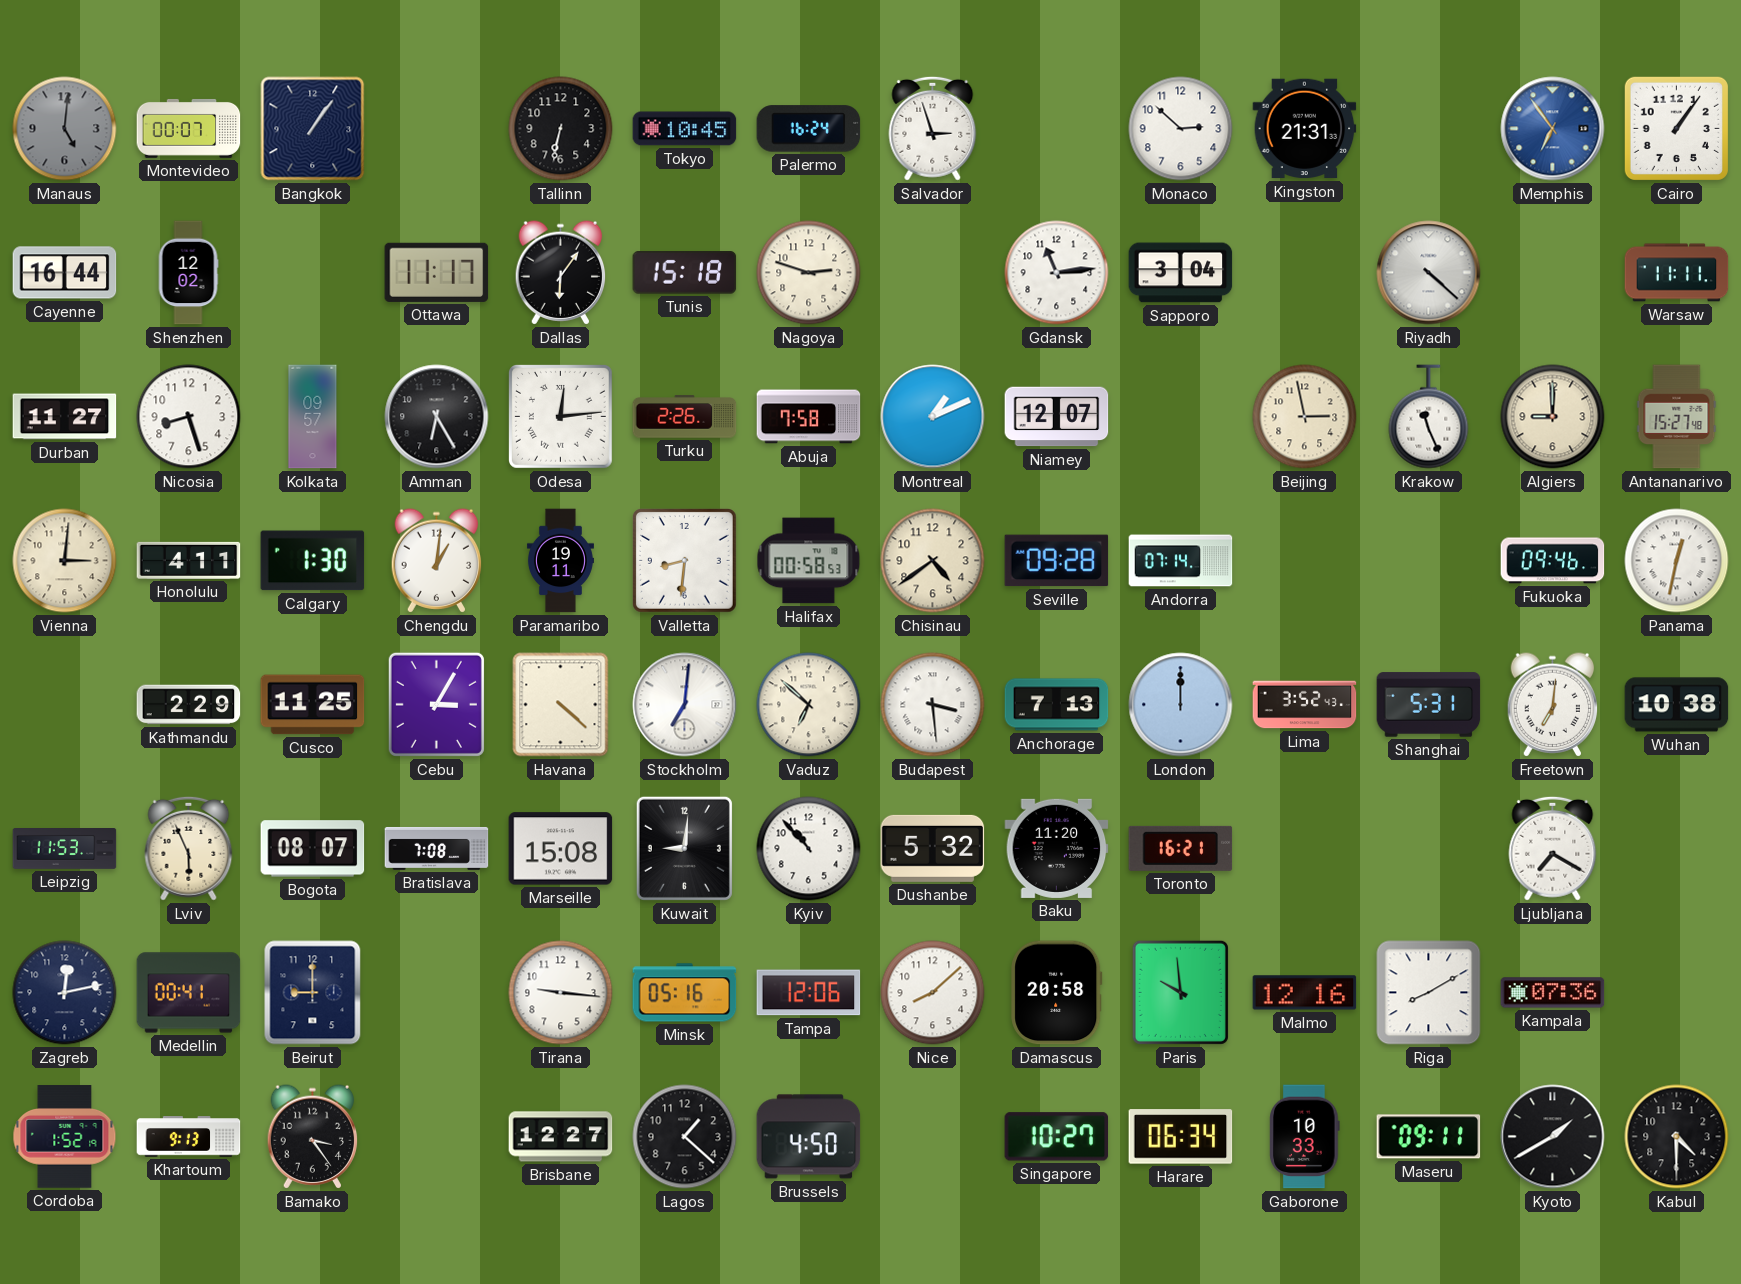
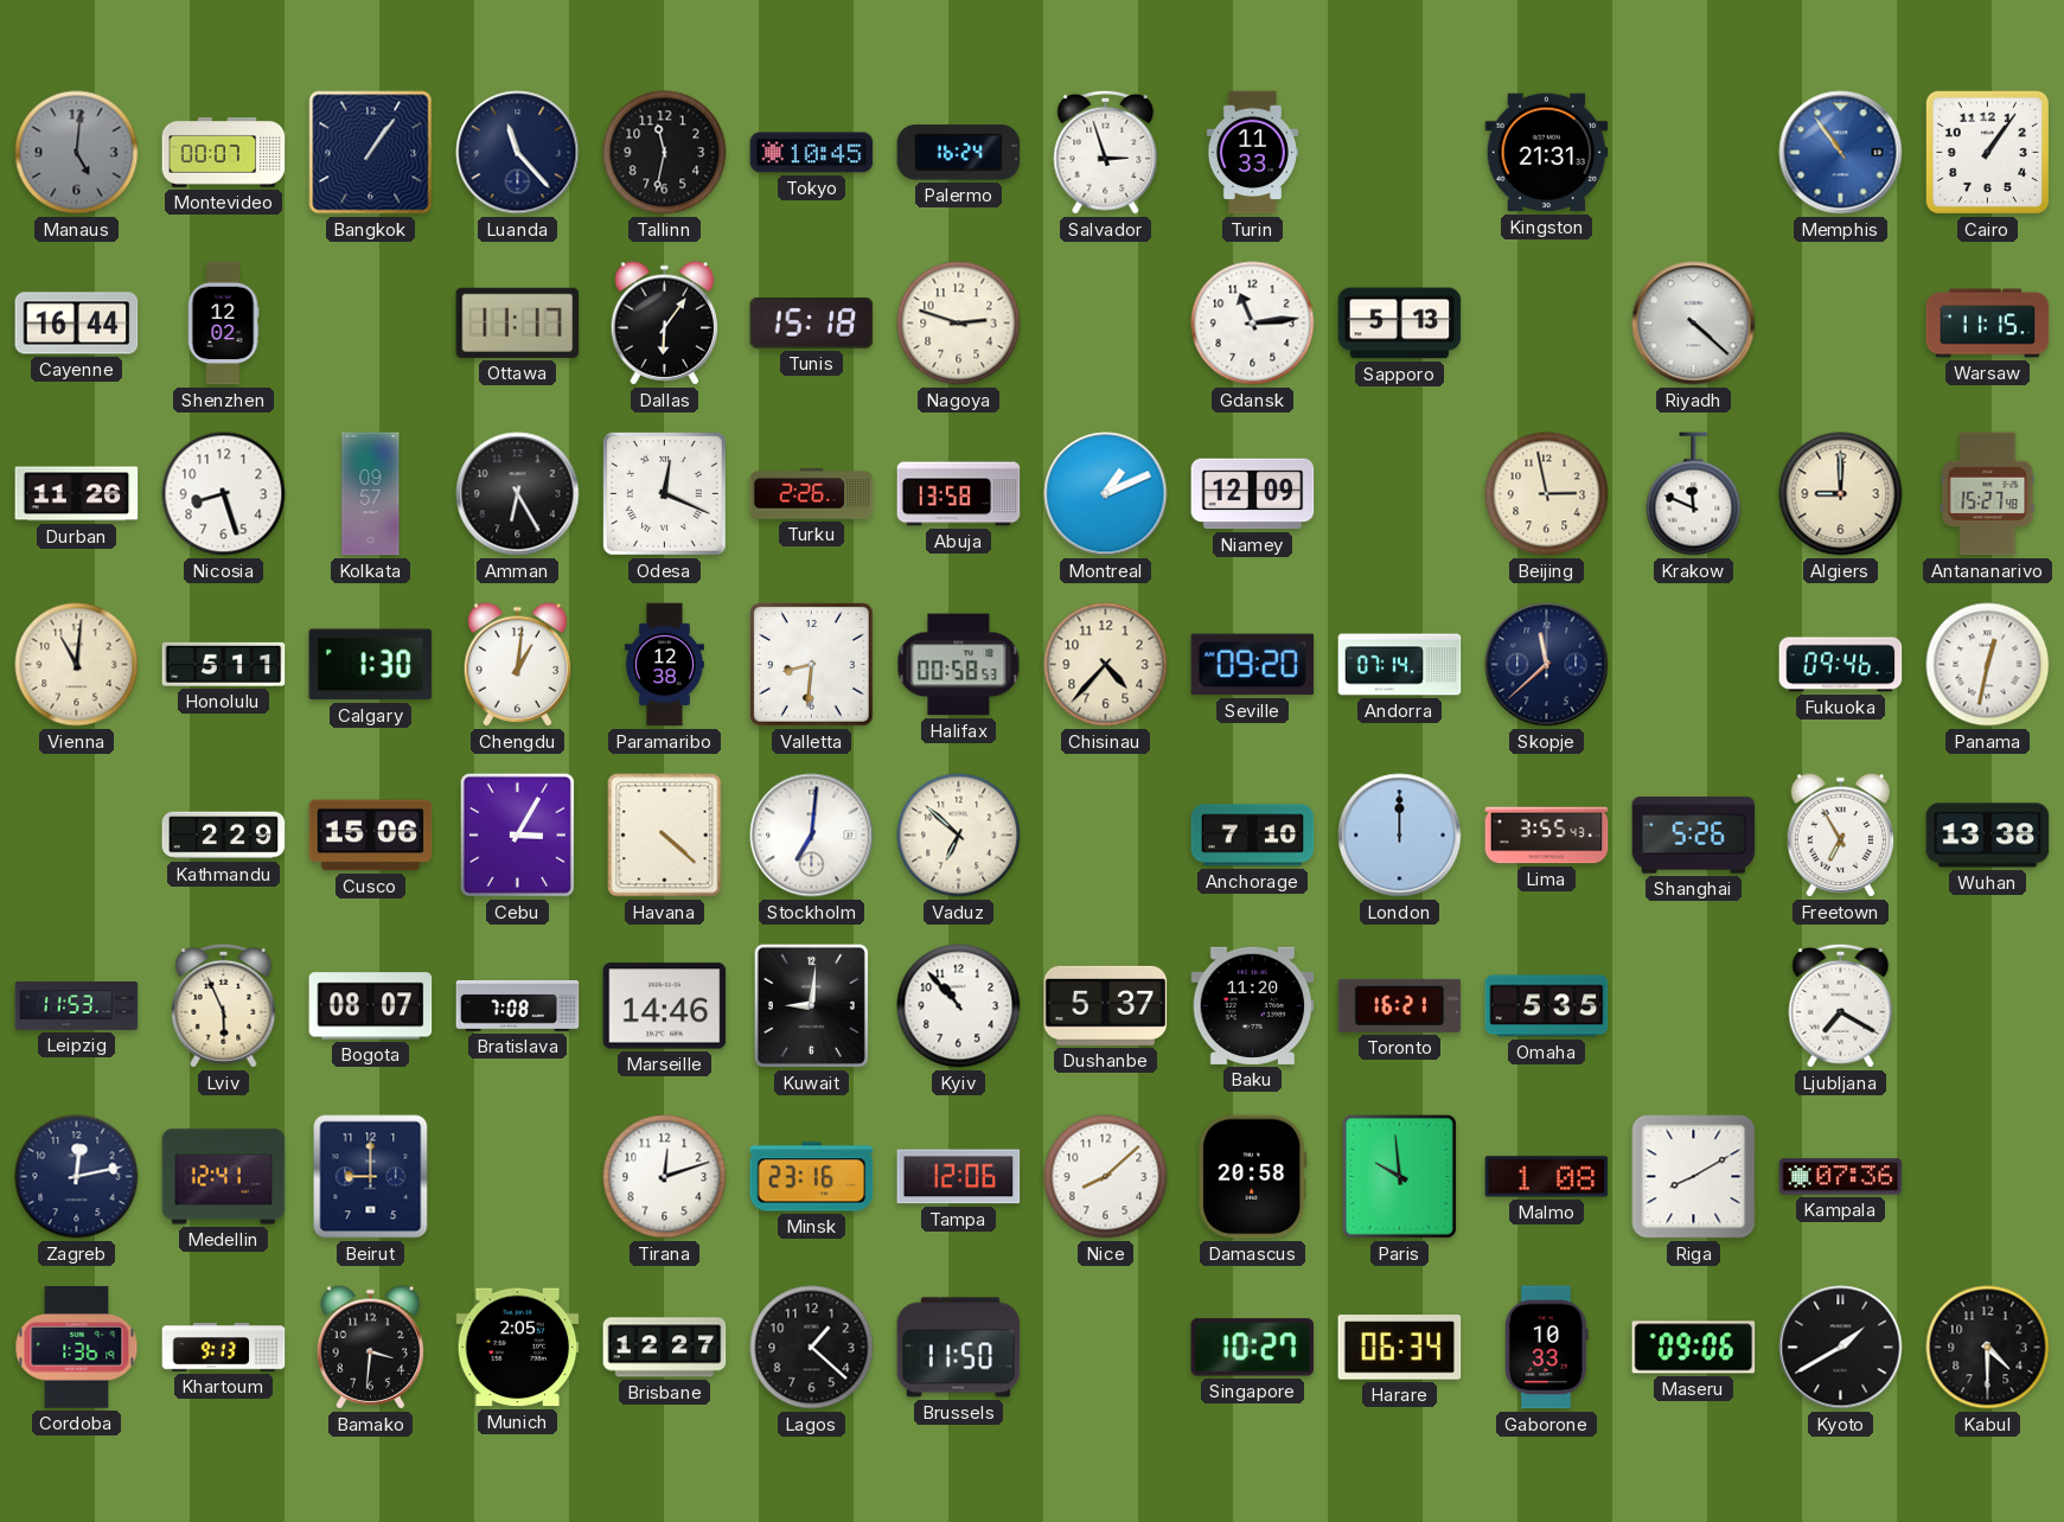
Luanda: none -> 11:23 (518, 153)
Tallinn: 6:32 -> 11:32 (665, 153)
Turin: none -> 11:33 (1252, 153)
Monaco: 2:52 -> none (1181, 129)
Memphis: 6:54 -> 10:54 (1841, 153)
Sapporo: 3:04 -> 5:13 (1400, 324)
Warsaw: 11:11 -> 11:15 (1988, 324)
Durban: 11:27 -> 11:26 (77, 494)
Odesa: 12:14 -> 12:19 (665, 494)
Abuja: 7:58 -> 13:58 (959, 494)
Niamey: 12:07 -> 12:09 (1253, 494)
Krakow: 11:26 -> 11:49 (1694, 494)
Vienna: 3:01 -> 11:01 (77, 665)
Honolulu: 4:11 -> 5:11 (224, 664)
Paramaribo: 19:11 -> 12:38 (664, 665)
Chisinau: 4:39 -> 4:37 (1106, 665)
Seville: 09:28 -> 09:20 (1253, 665)
Skopje: none -> 11:38 (1547, 665)
Cusco: 11:25 -> 15:06 (371, 836)
Budapest: 3:29 -> none (933, 705)
Anchorage: 7:13 -> 7:10 (1253, 836)
Lima: 3:52 -> 3:55 (1547, 836)
Shanghai: 5:31 -> 5:26 (1694, 836)
Freetown: 7:01 -> 6:55 (1841, 836)
Wuhan: 10:38 -> 13:38 (1988, 836)
Marseille: 15:08 -> 14:46 (665, 1006)
Dushanbe: 5:32 -> 5:37 (1106, 1005)
Omaha: none -> 5:35 (1547, 1006)
Medellin: 00:41 -> 12:41 (224, 1177)
Tirana: 9:16 -> 12:12 (665, 1177)
Minsk: 05:16 -> 23:16 (812, 1177)
Malmo: 12:16 -> 1:08 (1547, 1177)
Cordoba: 1:52 -> 1:36 (77, 1348)
Bamako: 3:24 -> 3:31 (371, 1348)
Munich: none -> 2:05 (518, 1348)
Brussels: 4:50 -> 11:50 (959, 1348)
Maseru: 09:11 -> 09:06 (1694, 1348)
